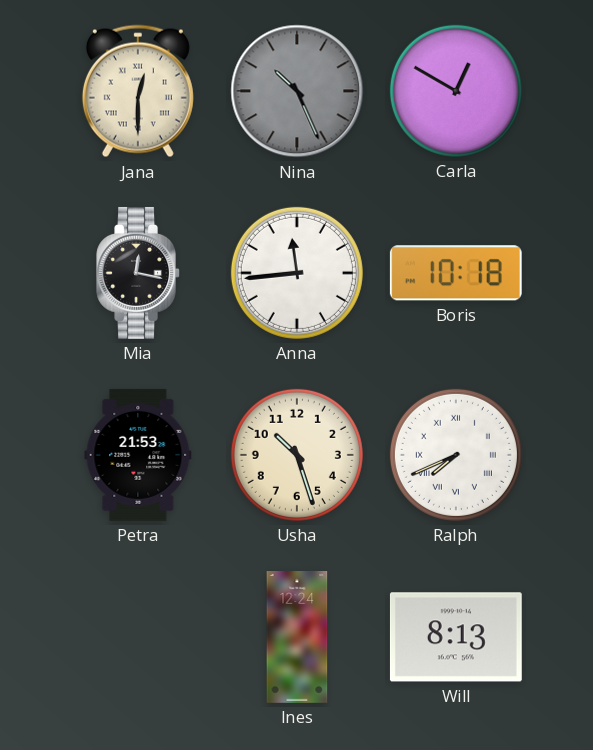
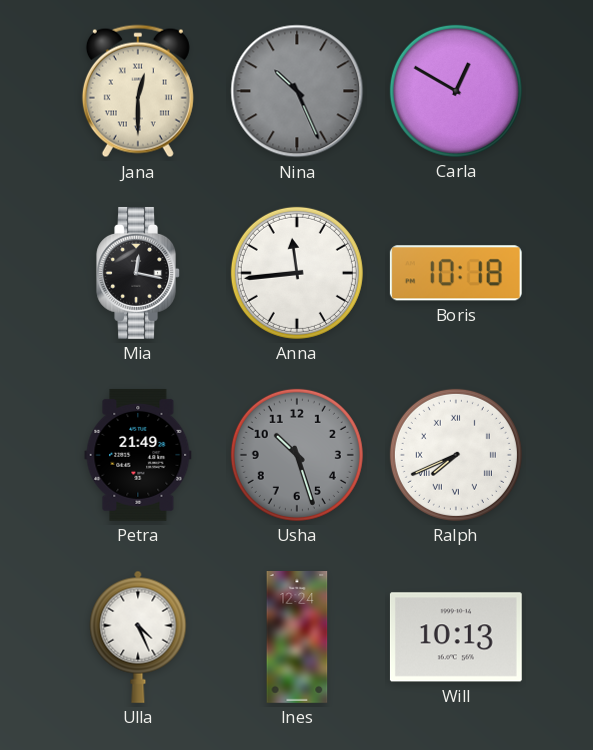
Petra: 21:53 -> 21:49 (138, 455)
Usha dial: cream -> grey (297, 455)
Ulla: none -> 4:26 (138, 637)
Will: 8:13 -> 10:13 (456, 637)
